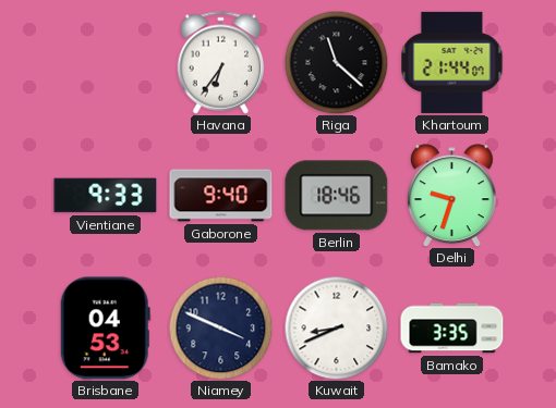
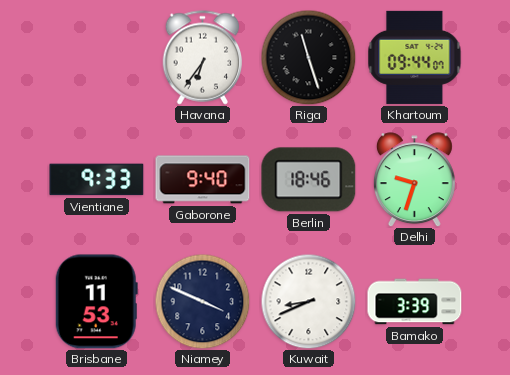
Riga: 11:22 -> 11:27 (308, 57)
Khartoum: 21:44 -> 09:44 (415, 57)
Brisbane: 04:53 -> 11:53 (96, 302)
Bamako: 3:35 -> 3:39 (415, 302)
